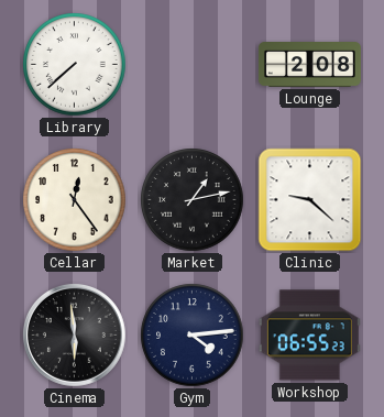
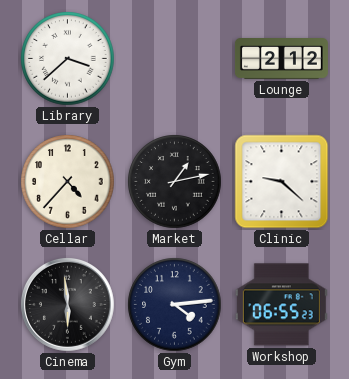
Library: 7:38 -> 3:38 (68, 59)
Lounge: 2:08 -> 2:12 (281, 59)
Cellar: 12:24 -> 4:37 (68, 182)
